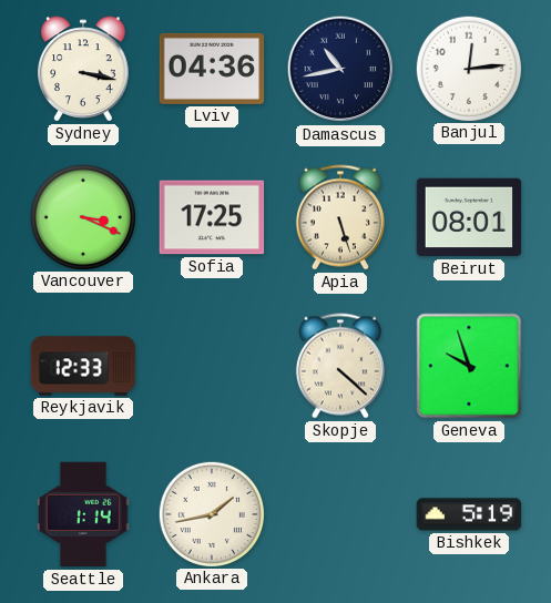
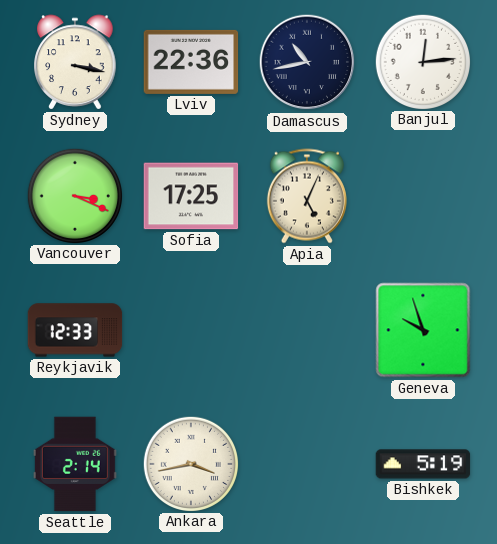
Lviv: 04:36 -> 22:36 (191, 62)
Apia: 5:27 -> 5:04 (307, 196)
Beirut: 08:01 -> none (469, 217)
Skopje: 4:22 -> none (340, 366)
Seattle: 1:14 -> 2:14 (75, 464)
Ankara: 1:43 -> 3:43 (190, 463)
